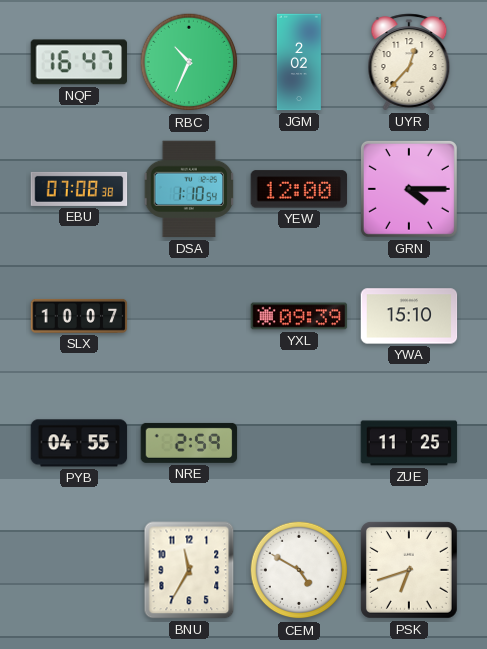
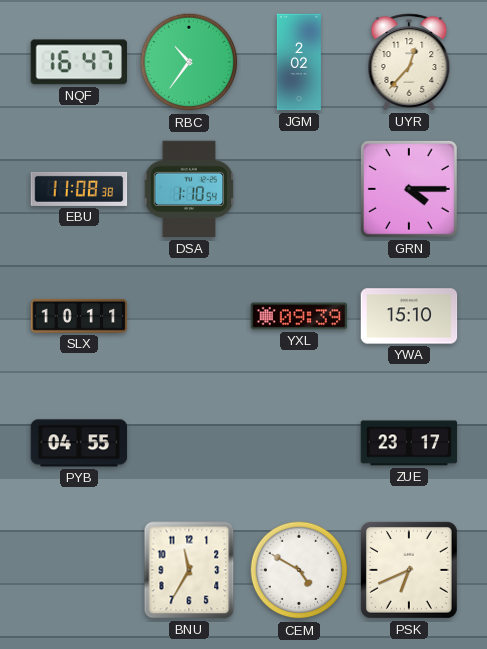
RBC: 10:34 -> 10:36 (189, 62)
EBU: 07:08 -> 11:08 (79, 189)
YEW: 12:00 -> none (299, 189)
SLX: 10:07 -> 10:11 (79, 316)
NRE: 2:59 -> none (189, 443)
ZUE: 11:25 -> 23:17 (409, 443)
PSK: 6:42 -> 6:41 (409, 570)
